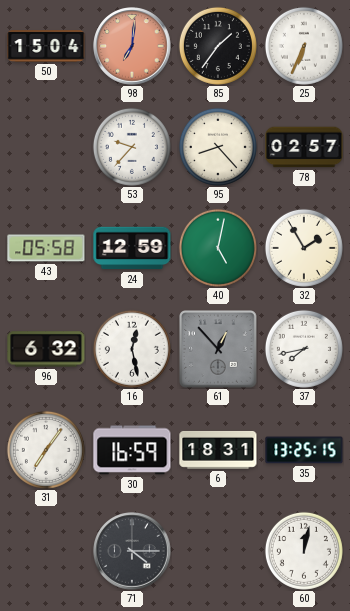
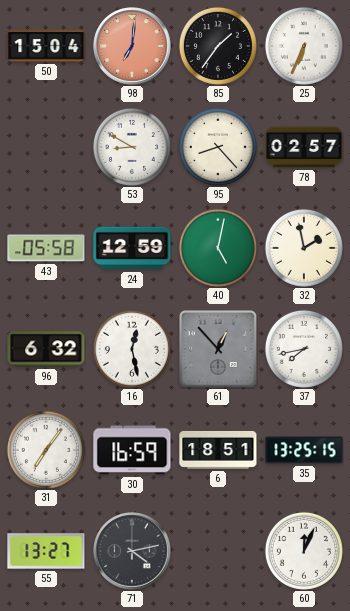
53: 9:37 -> 8:50 (132, 147)
32: 1:55 -> 1:58 (304, 248)
6: 18:31 -> 18:51 (218, 450)
55: none -> 13:27 (46, 551)
71: 4:15 -> 4:13 (132, 551)
60: 12:02 -> 12:04 (304, 551)
